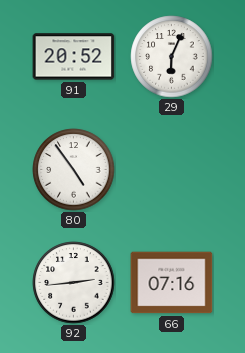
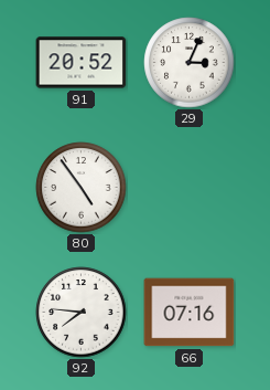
29: 6:04 -> 3:04 (190, 63)
92: 2:44 -> 7:46 (82, 313)
